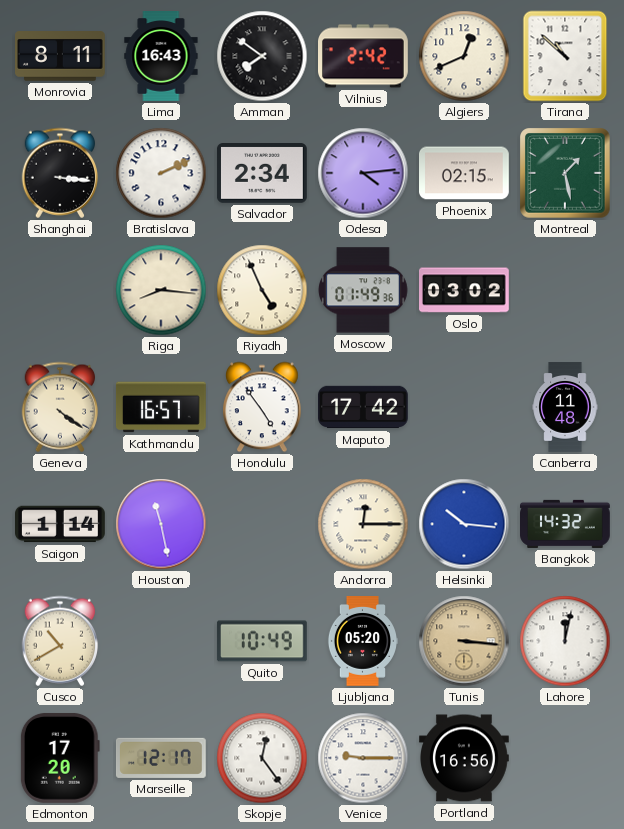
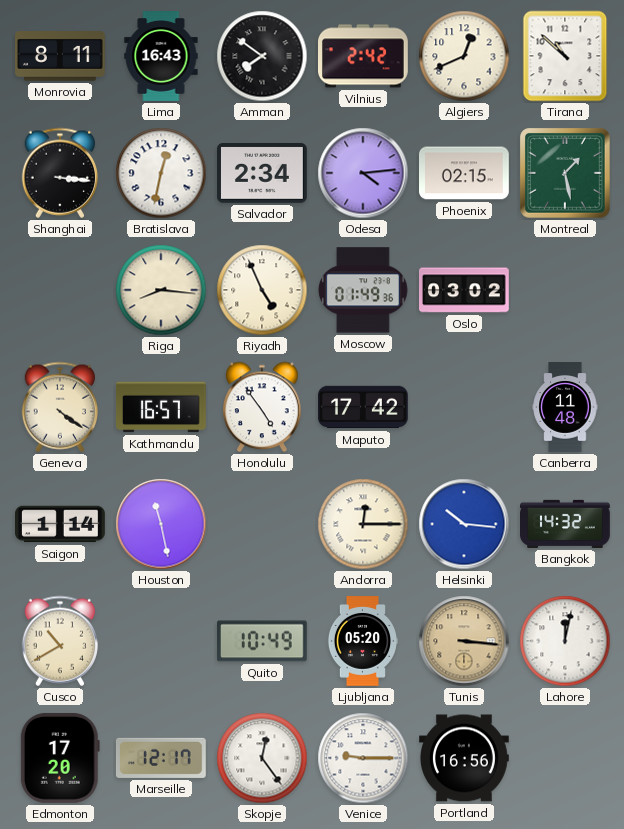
Bratislava: 2:11 -> 12:32 (161, 173)
